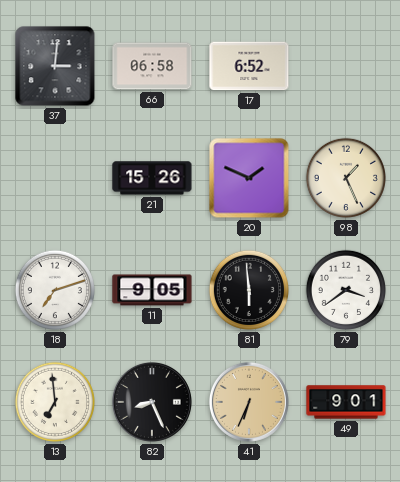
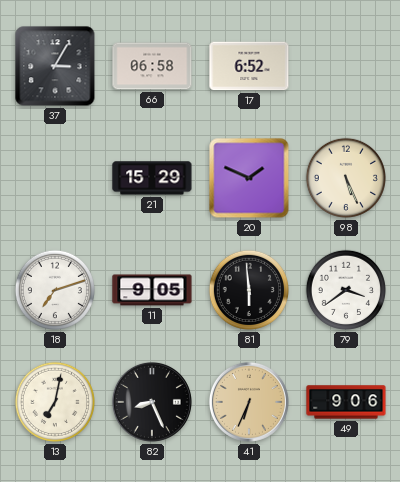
37: 3:01 -> 3:05 (55, 66)
21: 15:26 -> 15:29 (152, 178)
98: 1:26 -> 5:26 (346, 178)
13: 6:59 -> 7:02 (55, 402)
49: 9:01 -> 9:06 (346, 402)
